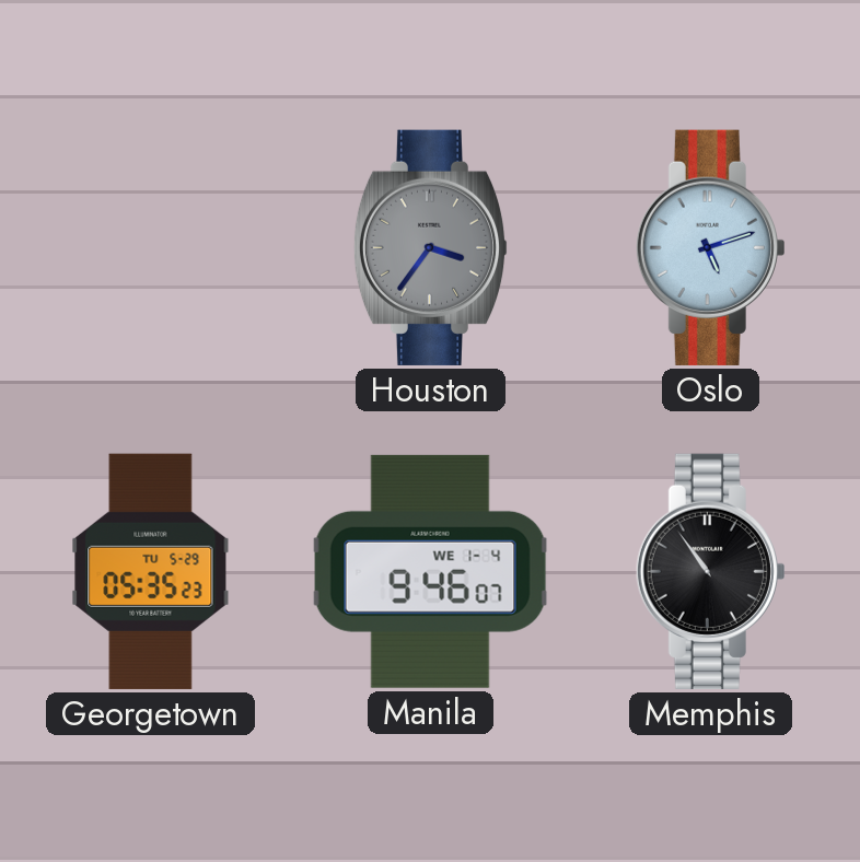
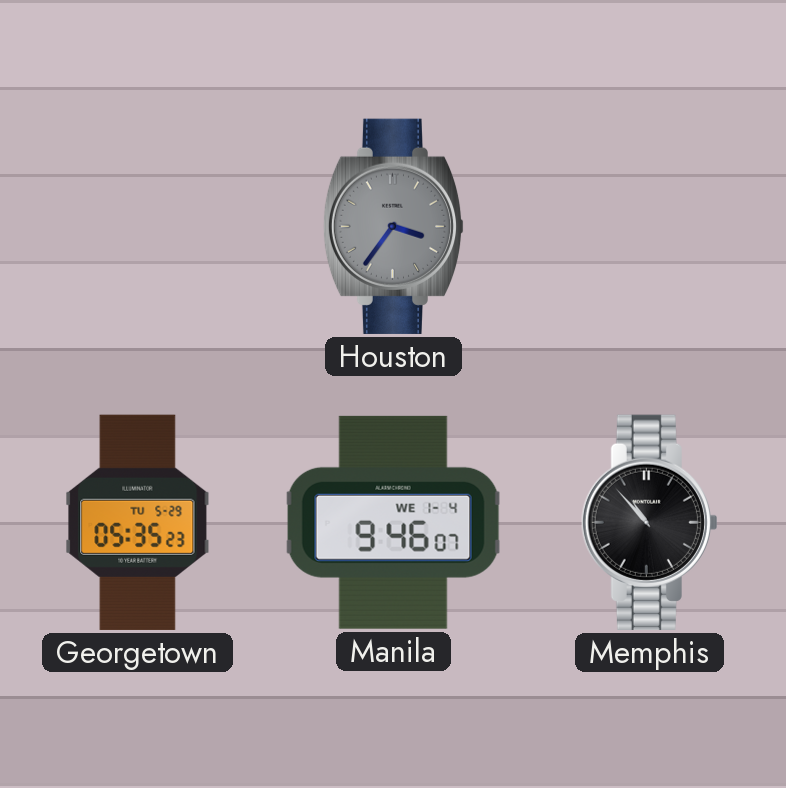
Oslo: 5:12 -> none (710, 247)
Memphis: 10:54 -> 10:53 (649, 522)
